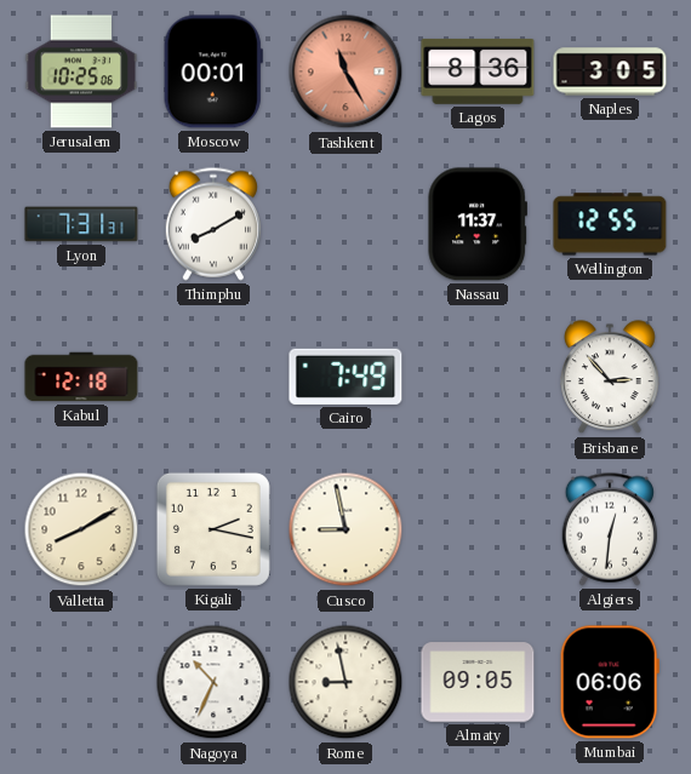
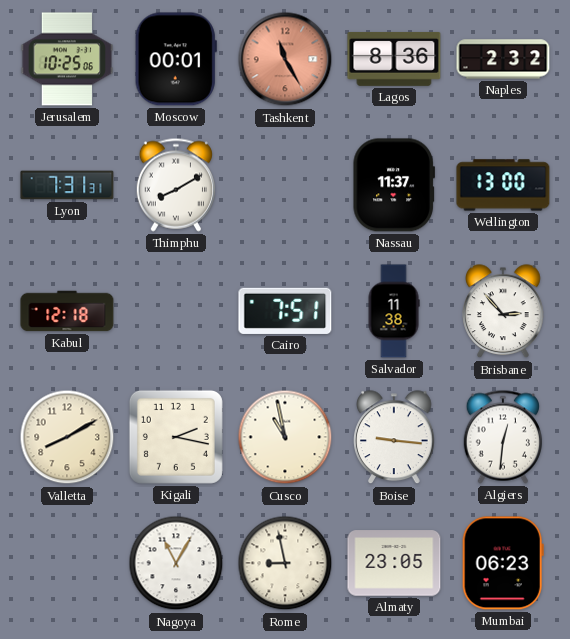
Naples: 3:05 -> 2:32 (503, 59)
Wellington: 12:55 -> 13:00 (503, 185)
Cairo: 7:49 -> 7:51 (285, 311)
Salvador: none -> 11:38 (394, 311)
Cusco: 8:58 -> 10:58 (285, 437)
Boise: none -> 9:16 (395, 438)
Nagoya: 10:34 -> 11:05 (176, 563)
Almaty: 09:05 -> 23:05 (394, 563)
Mumbai: 06:06 -> 06:23 (503, 563)
